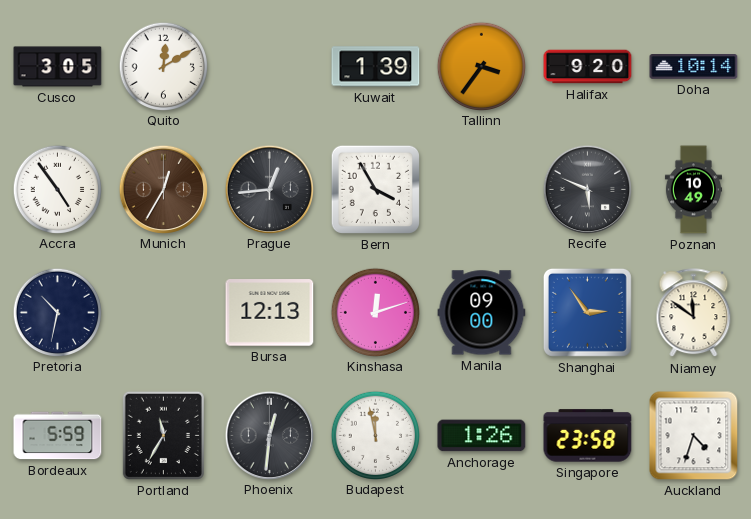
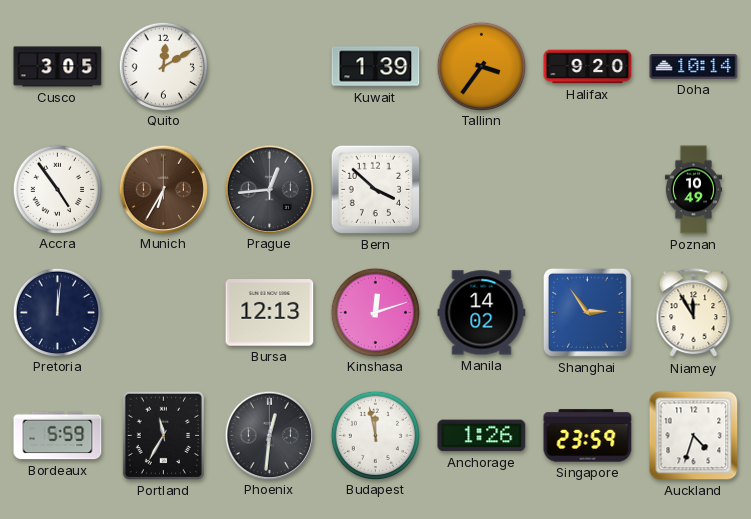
Munich: 12:35 -> 6:35 (163, 189)
Bern: 3:55 -> 3:52 (375, 189)
Recife: 5:49 -> none (587, 189)
Pretoria: 10:32 -> 12:01 (57, 312)
Manila: 09:00 -> 14:02 (482, 313)
Niamey: 11:51 -> 11:55 (694, 313)
Singapore: 23:58 -> 23:59 (588, 436)
